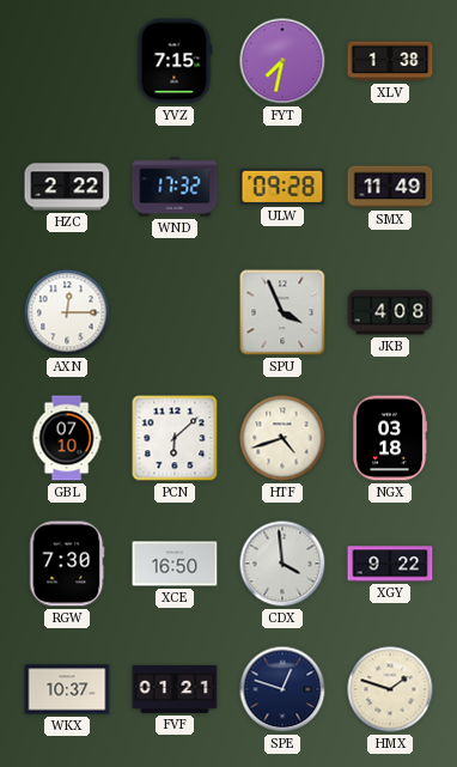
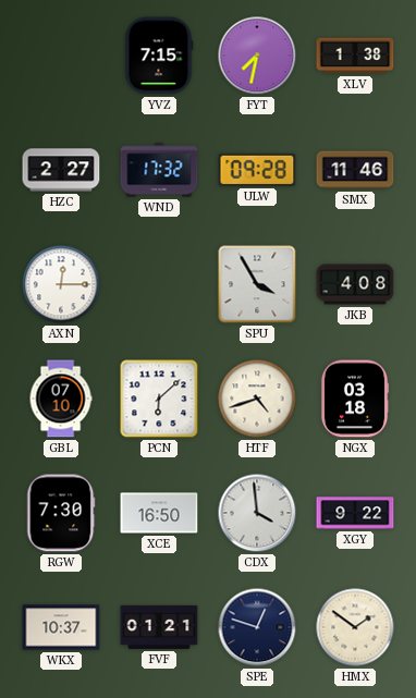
HZC: 2:22 -> 2:27 (61, 170)
SMX: 11:49 -> 11:46 (355, 170)
SPU: 3:56 -> 3:55 (257, 284)
HMX: 1:48 -> 1:51 (355, 627)
